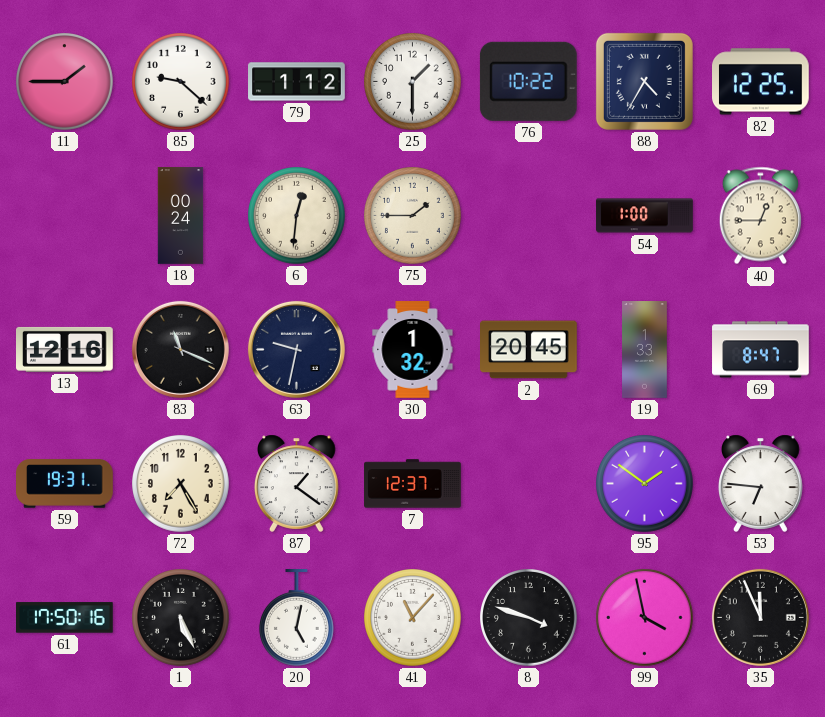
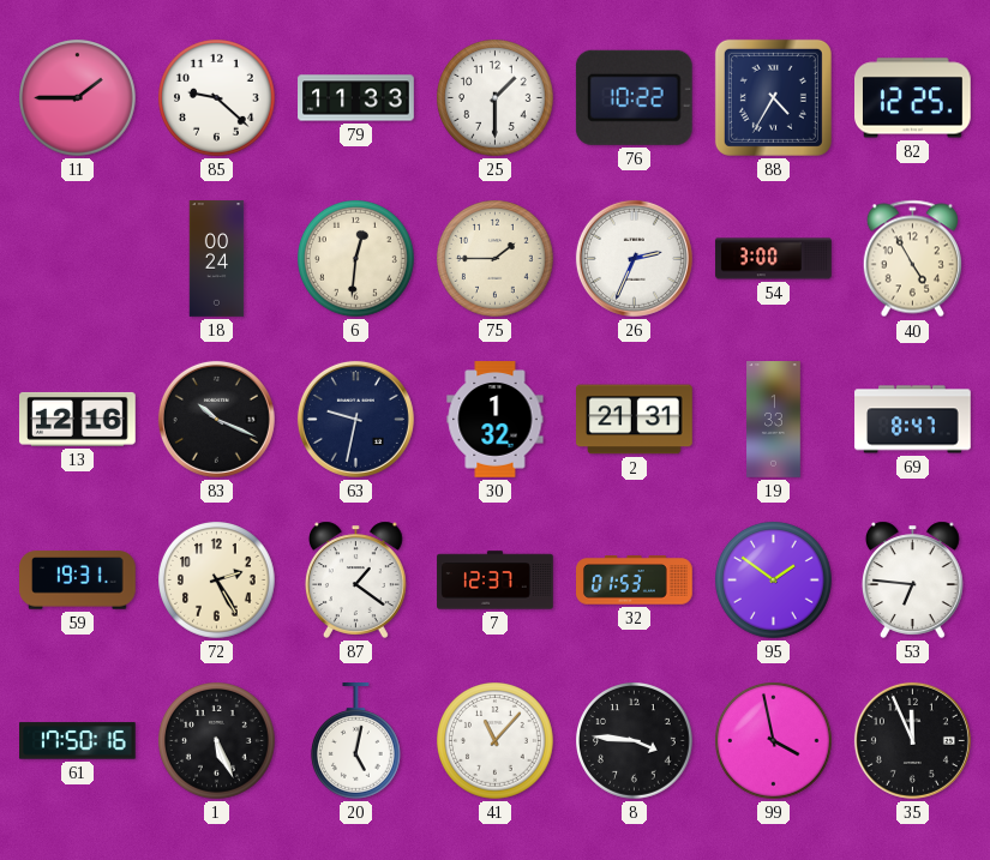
79: 1:12 -> 11:33 (356, 98)
26: none -> 2:34 (634, 258)
54: 1:00 -> 3:00 (774, 259)
40: 12:45 -> 4:55 (912, 259)
83: 11:19 -> 10:19 (216, 419)
2: 20:45 -> 21:31 (635, 420)
72: 7:25 -> 2:25 (217, 581)
32: none -> 01:53 (635, 581)
8: 3:48 -> 3:46 (635, 741)
